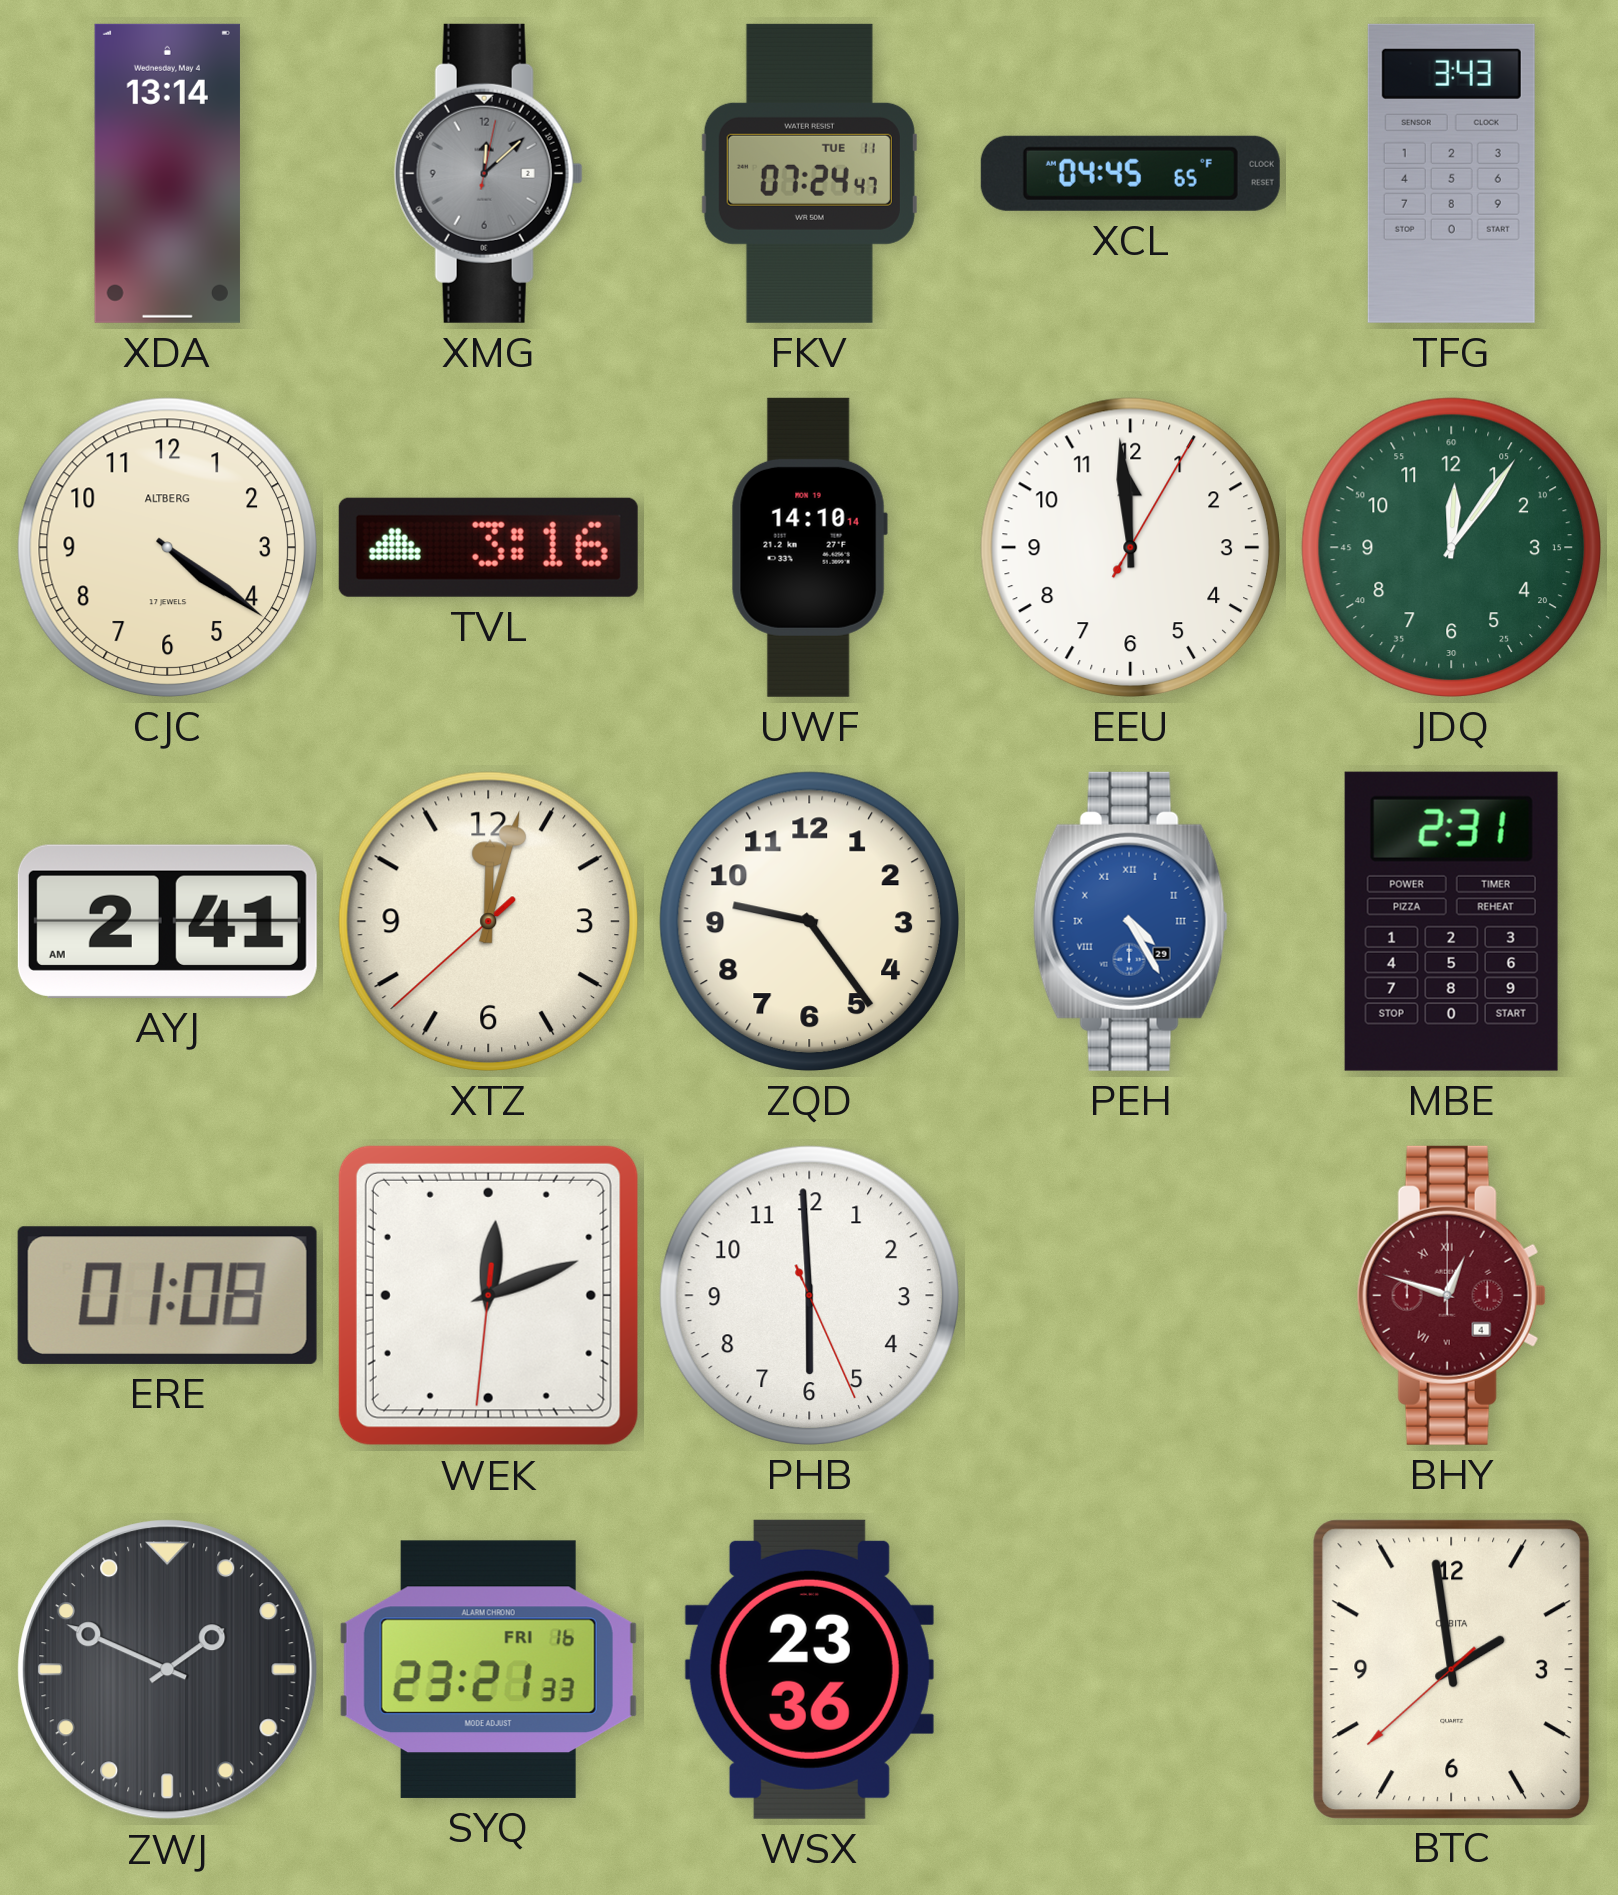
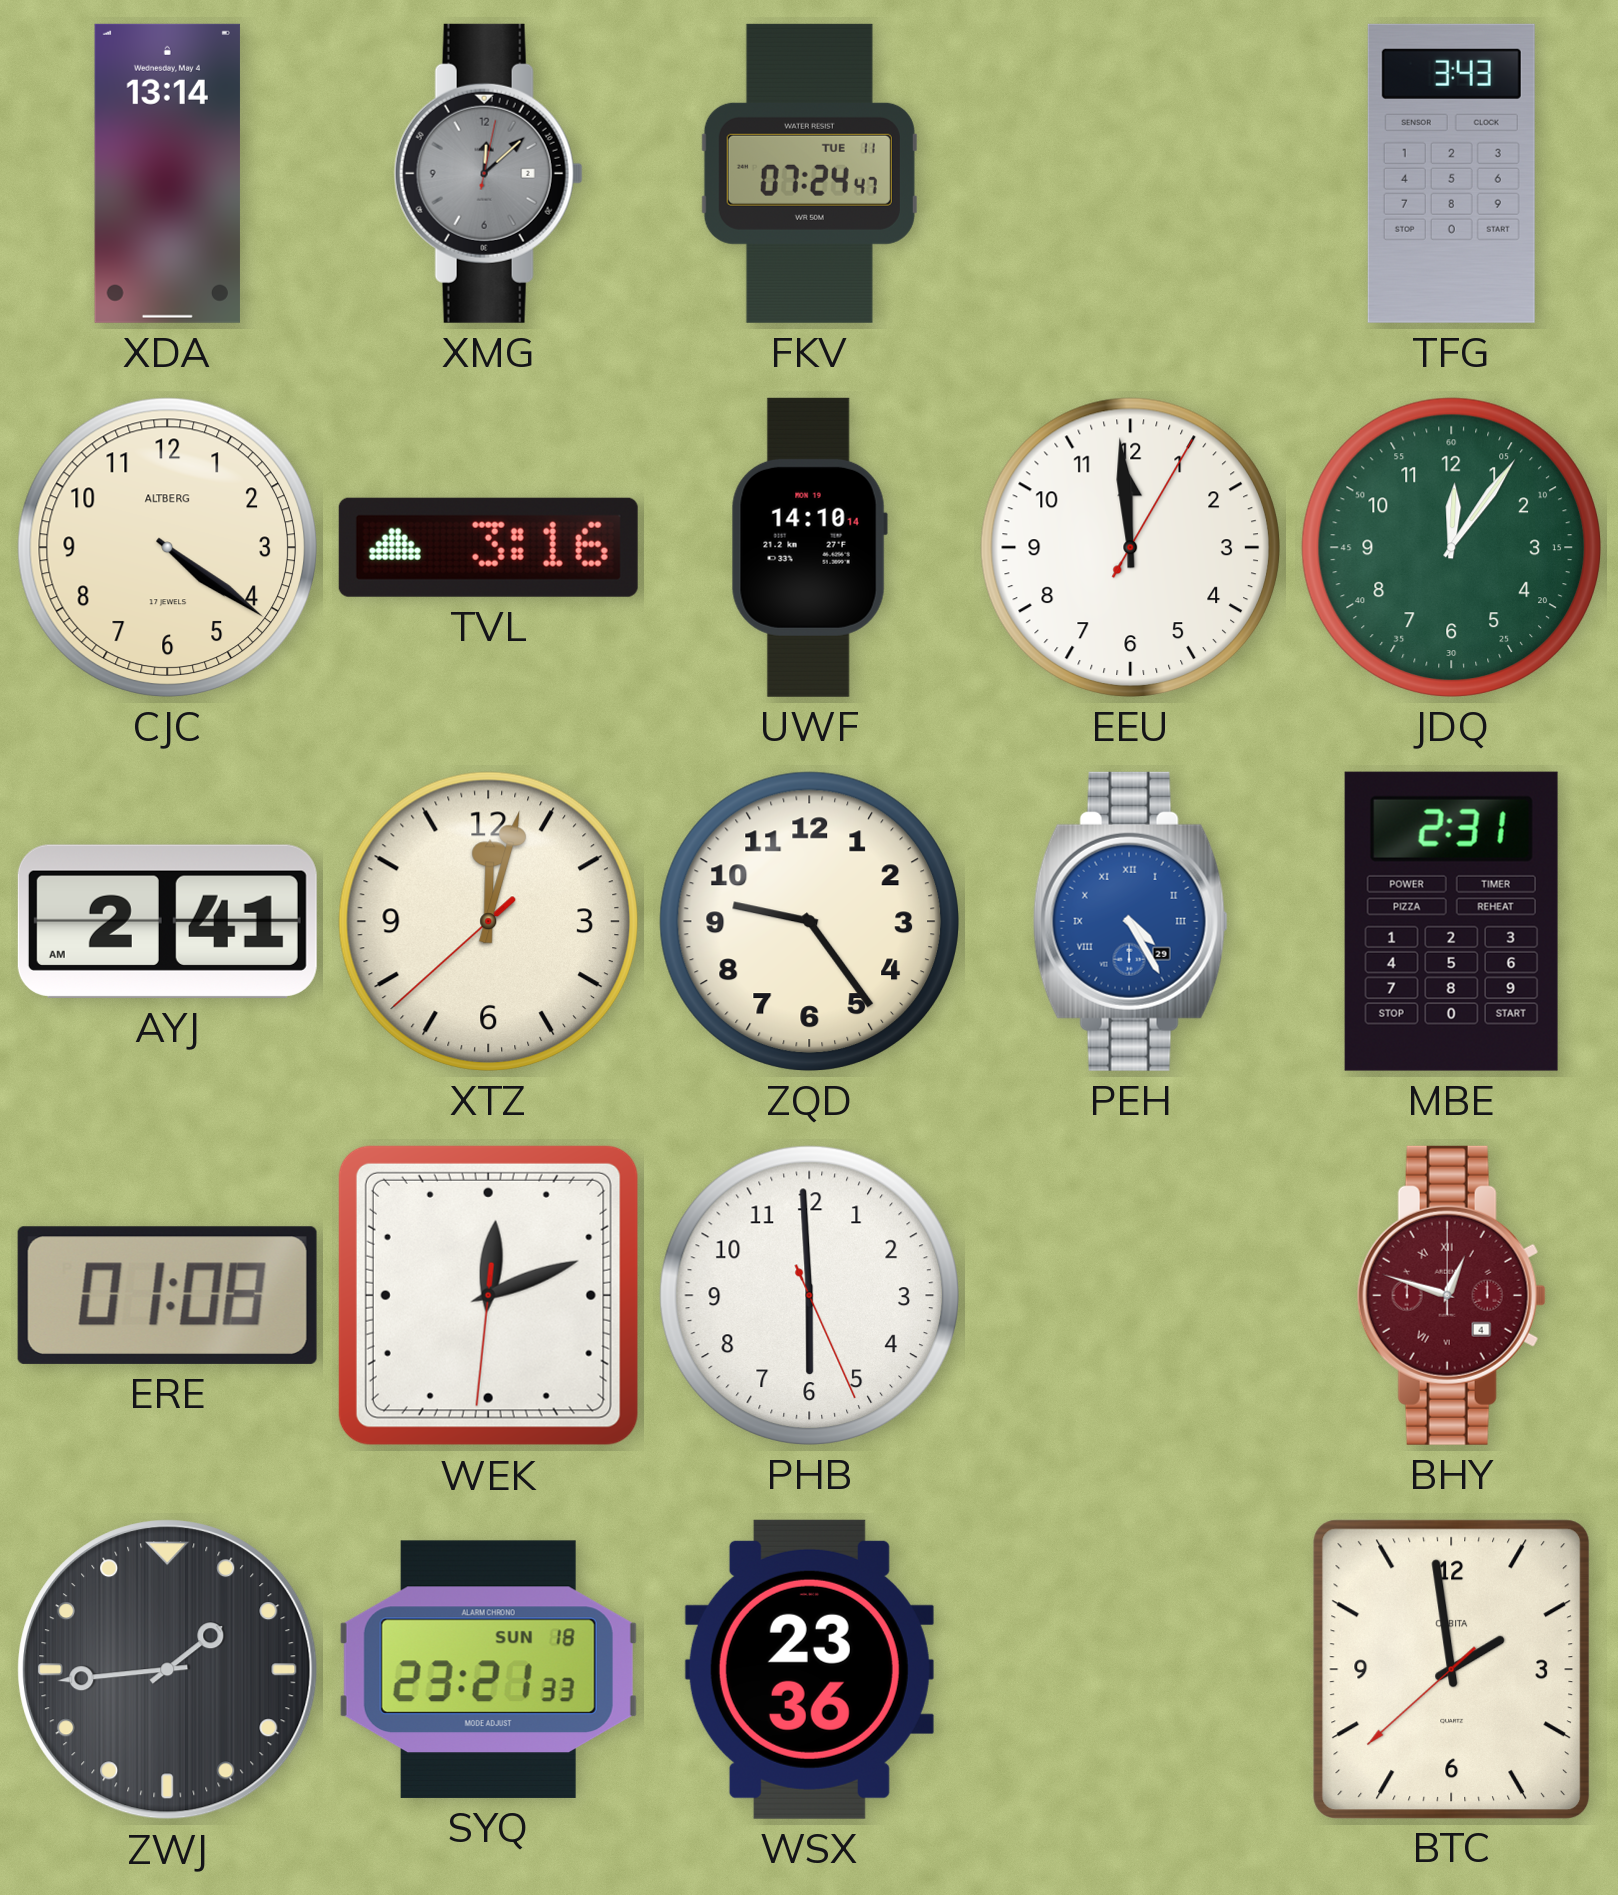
XCL: 04:45 -> none (1130, 173)
ZWJ: 1:49 -> 1:44 (168, 1670)
SYQ date: FRI 16 -> SUN 18 (488, 1669)
